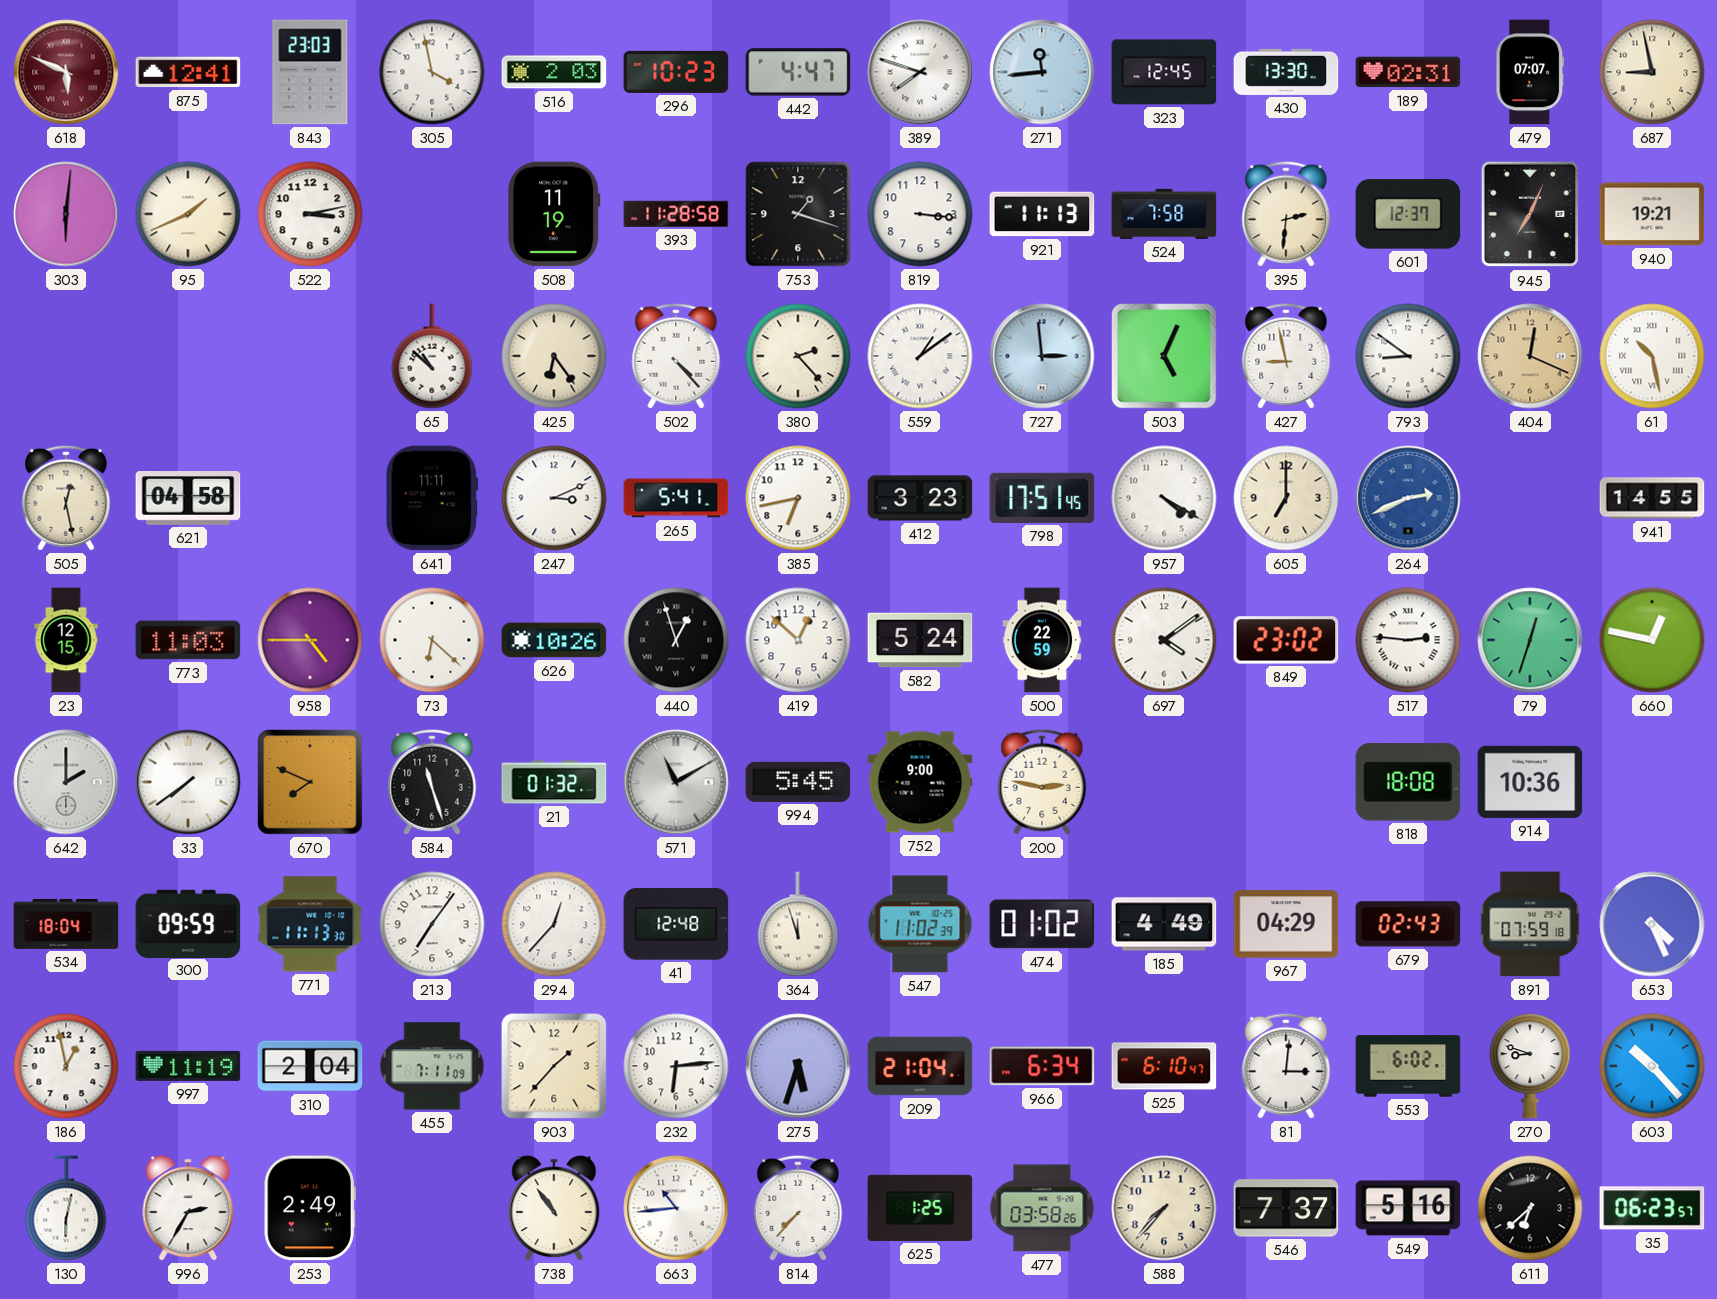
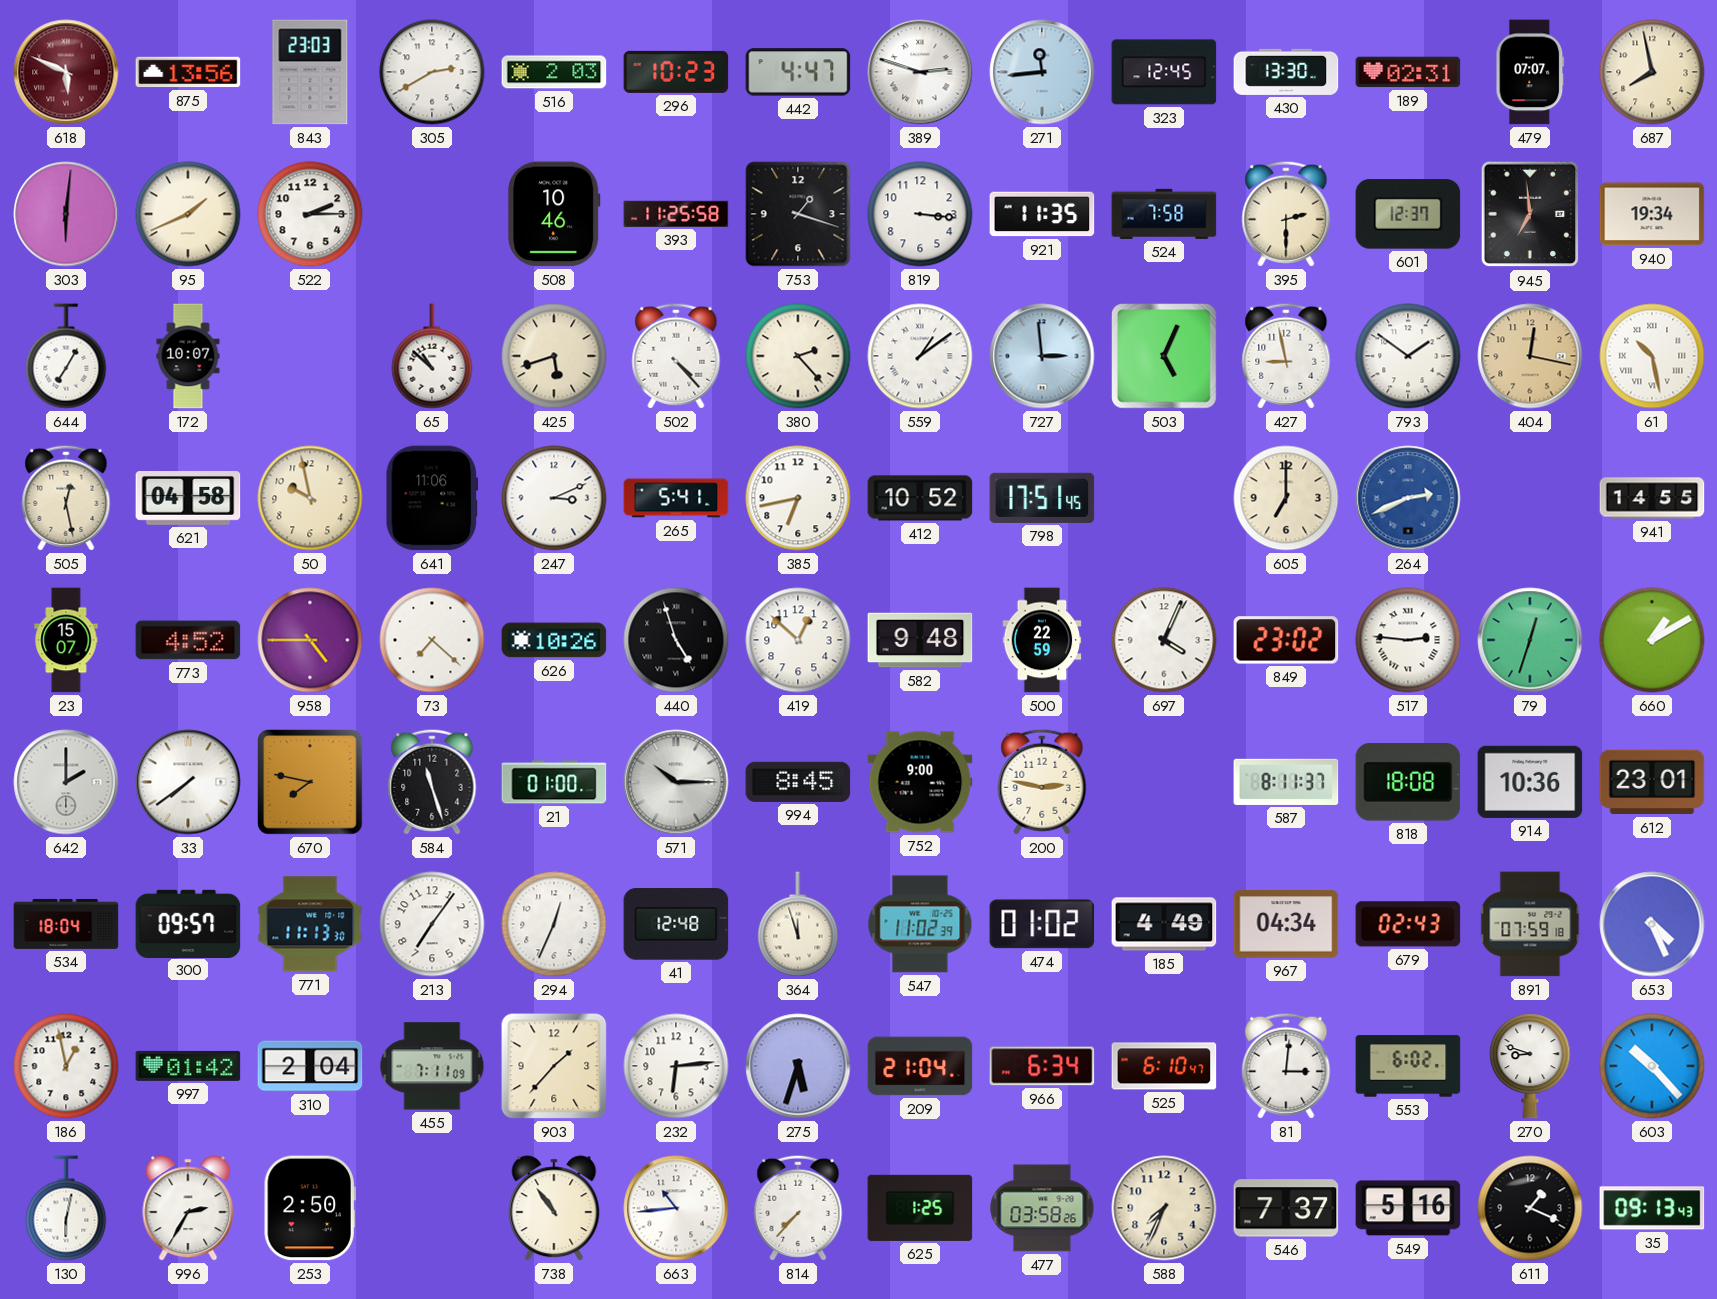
875: 12:41 -> 13:56 (188, 72)
305: 3:58 -> 2:40 (432, 72)
389: 7:48 -> 2:48 (920, 72)
687: 8:58 -> 7:58 (1652, 72)
522: 3:13 -> 2:15 (310, 214)
508: 11:19 -> 10:46 (554, 214)
393: 11:28 -> 11:25 (676, 214)
921: 11:13 -> 11:35 (1042, 214)
395: 2:31 -> 2:30 (1286, 214)
945: 7:04 -> 6:59 (1530, 214)
940: 19:21 -> 19:34 (1652, 214)
644: none -> 7:05 (66, 356)
172: none -> 10:07 (188, 356)
425: 6:24 -> 5:42 (554, 356)
793: 8:51 -> 1:51 (1408, 356)
404: 12:19 -> 12:17 (1530, 356)
50: none -> 9:58 (310, 498)
641: 11:11 -> 11:06 (432, 498)
412: 3:23 -> 10:52 (920, 498)
957: 4:20 -> none (1164, 498)
23: 12:15 -> 15:07 (66, 640)
773: 11:03 -> 4:52 (188, 640)
73: 6:22 -> 7:22 (432, 640)
440: 12:57 -> 4:57 (676, 640)
582: 5:24 -> 9:48 (920, 640)
697: 4:09 -> 4:04 (1164, 640)
660: 12:47 -> 1:10 (1652, 640)
670: 7:49 -> 7:47 (310, 782)
21: 01:32 -> 01:00 (554, 782)
571: 11:10 -> 10:15 (676, 782)
994: 5:45 -> 8:45 (798, 782)
587: none -> 8:11 (1286, 782)
612: none -> 23:01 (1652, 782)
300: 09:59 -> 09:57 (188, 923)
294: 12:37 -> 12:34 (554, 924)
967: 04:29 -> 04:34 (1286, 924)
997: 11:19 -> 01:42 (188, 1066)
253: 2:49 -> 2:50 (310, 1208)
588: 7:37 -> 7:34 (1164, 1208)
611: 6:38 -> 1:19 (1530, 1208)
35: 06:23 -> 09:13 (1652, 1208)
